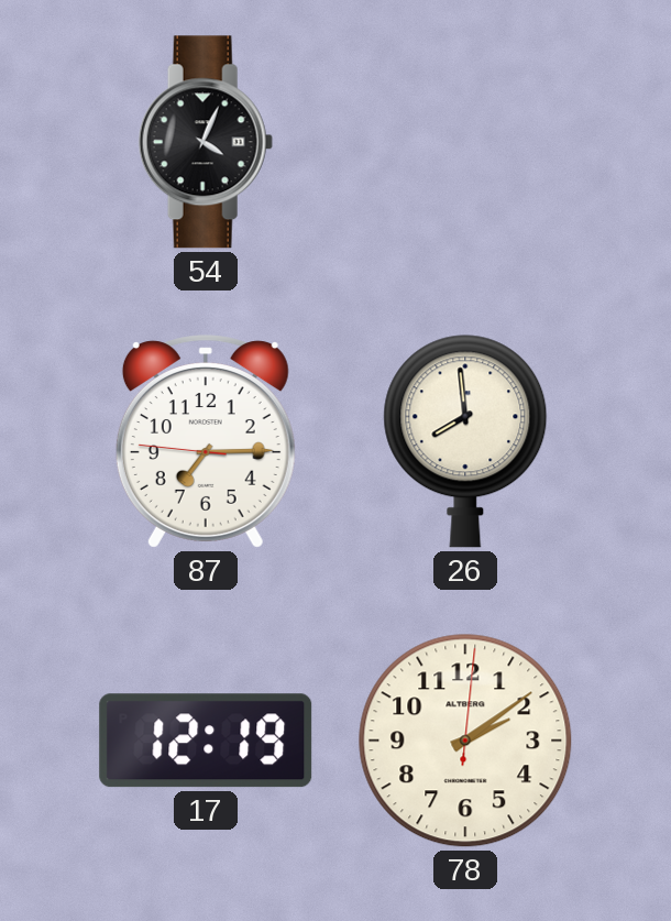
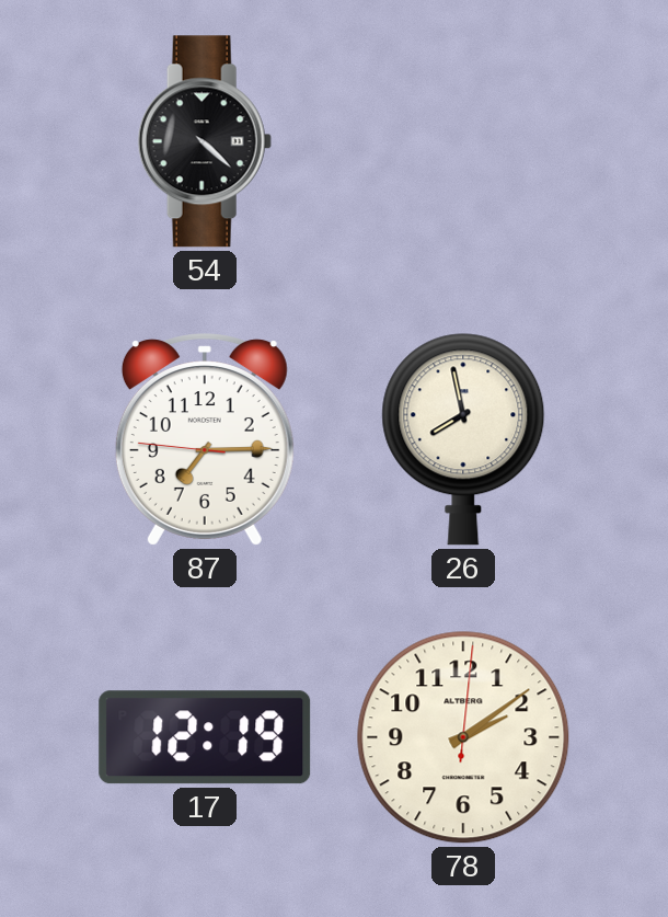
54: 4:04 -> 4:22 (205, 141)
26: 7:59 -> 7:58 (463, 439)
